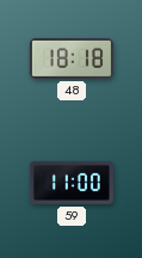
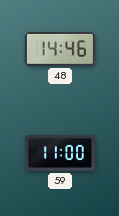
48: 18:18 -> 14:46 (60, 49)
